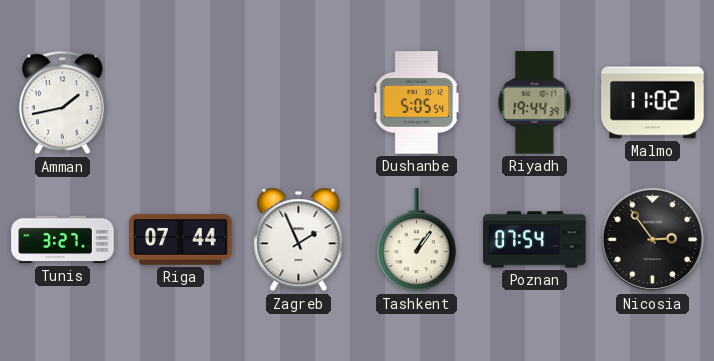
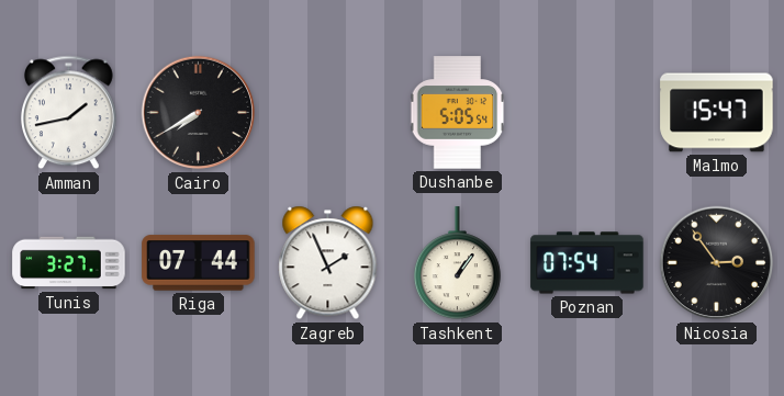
Cairo: none -> 7:40 (199, 113)
Riyadh: 19:44 -> none (535, 103)
Malmo: 11:02 -> 15:47 (717, 113)
